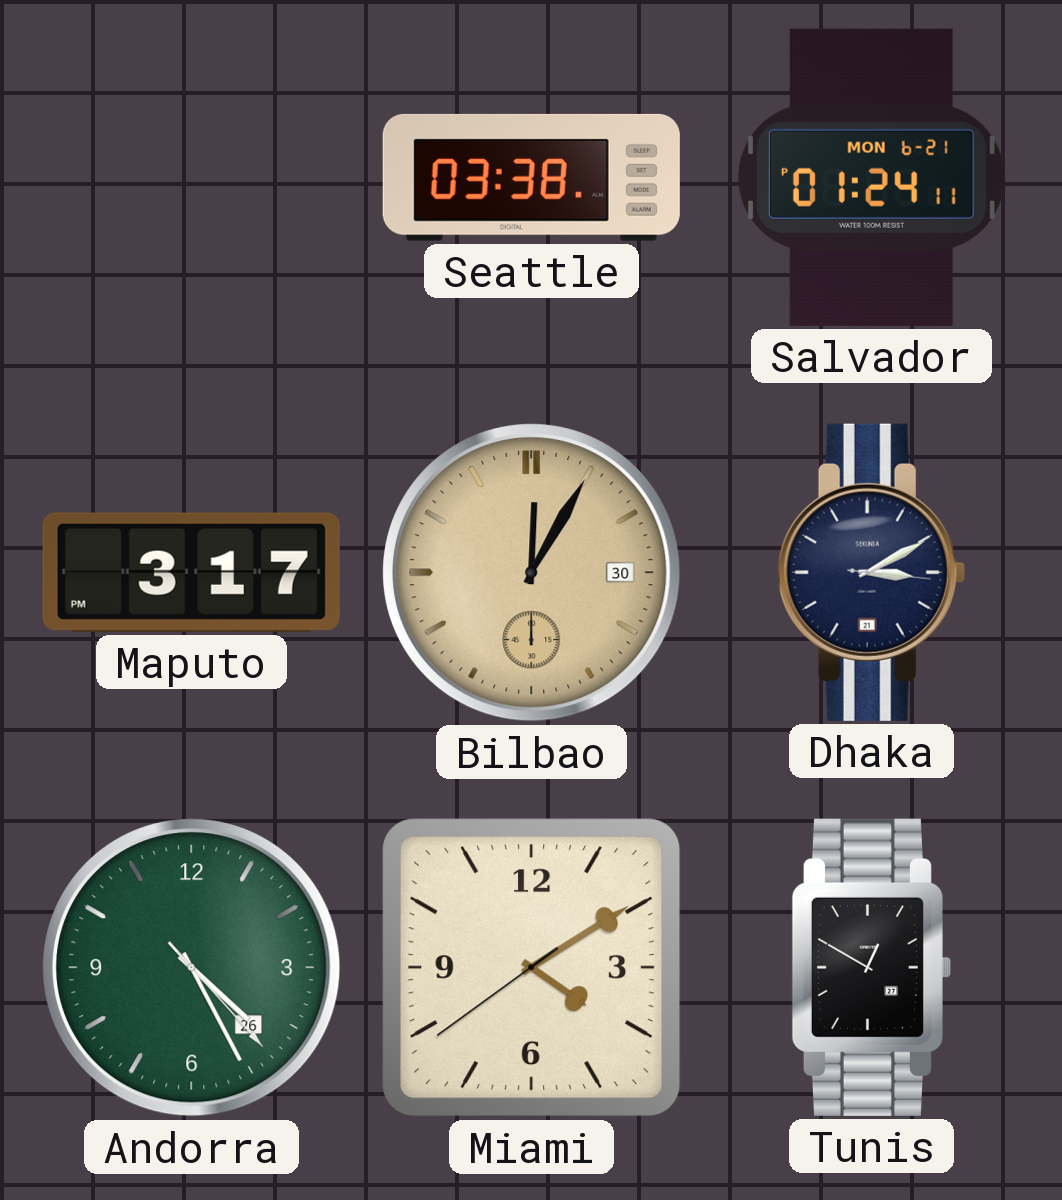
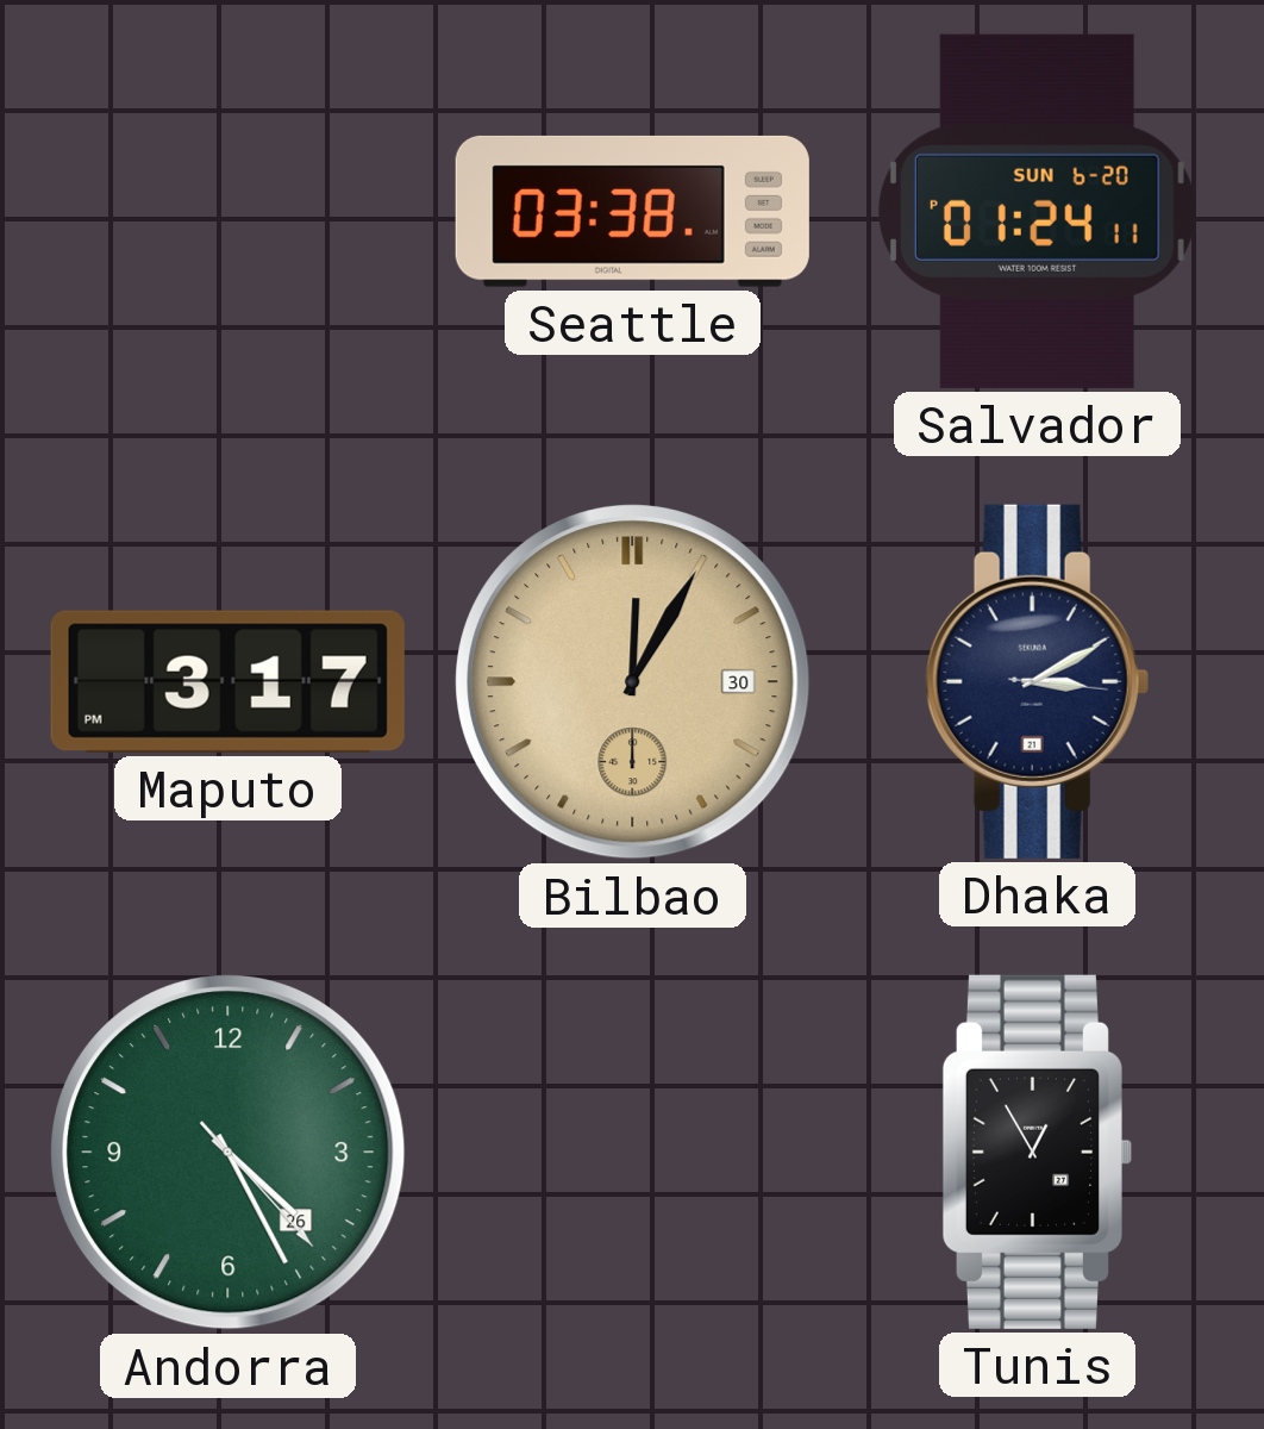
Salvador date: MON 6-21 -> SUN 6-20 (1037, 211)
Miami: 4:09 -> none (532, 968)
Tunis: 12:50 -> 12:55 (1037, 1152)
